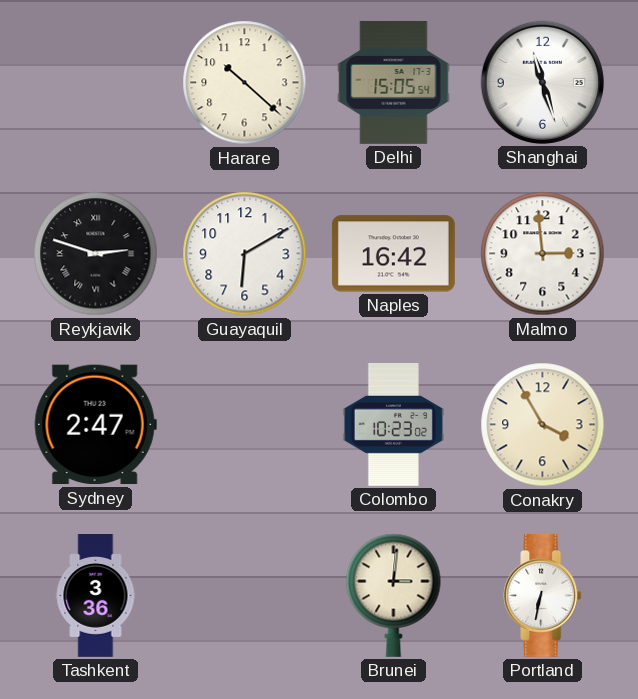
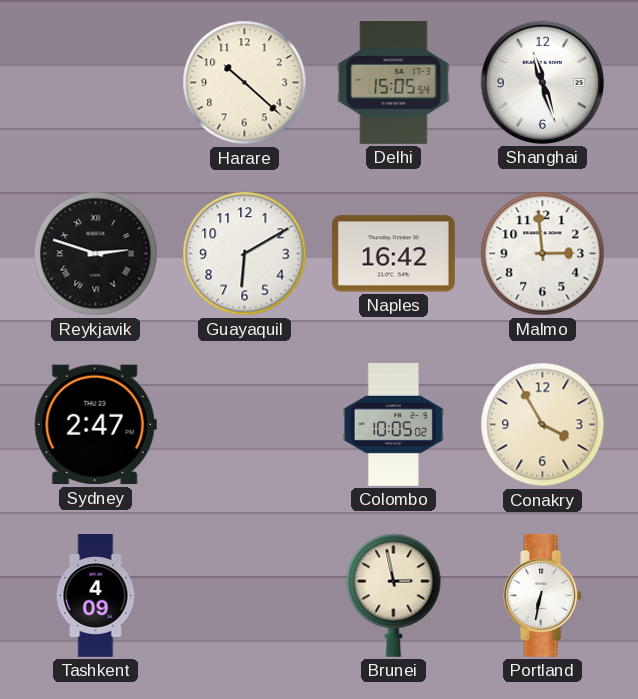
Colombo: 10:23 -> 10:05 (393, 425)
Tashkent: 3:36 -> 4:09 (96, 596)
Brunei: 3:01 -> 2:58 (394, 595)
